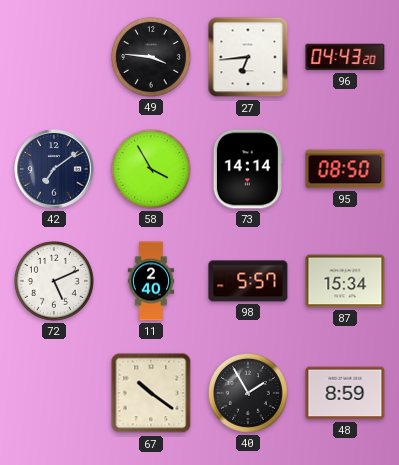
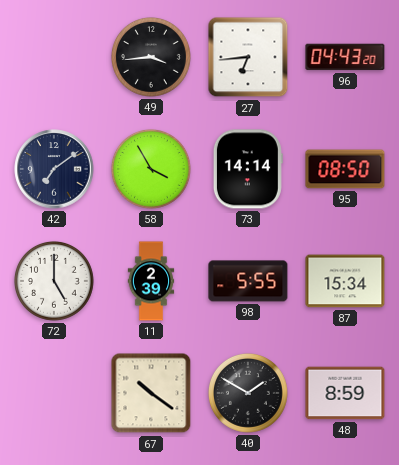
49: 3:46 -> 3:44 (151, 58)
72: 5:11 -> 5:00 (54, 282)
11: 2:40 -> 2:39 (151, 281)
98: 5:57 -> 5:55 (248, 281)
40: 1:55 -> 1:50 (248, 394)
